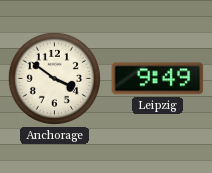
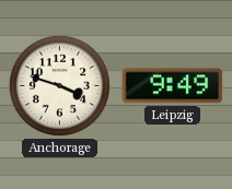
Anchorage: 3:51 -> 3:48 (59, 85)
